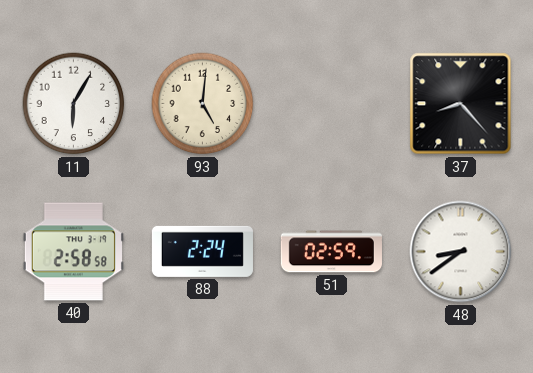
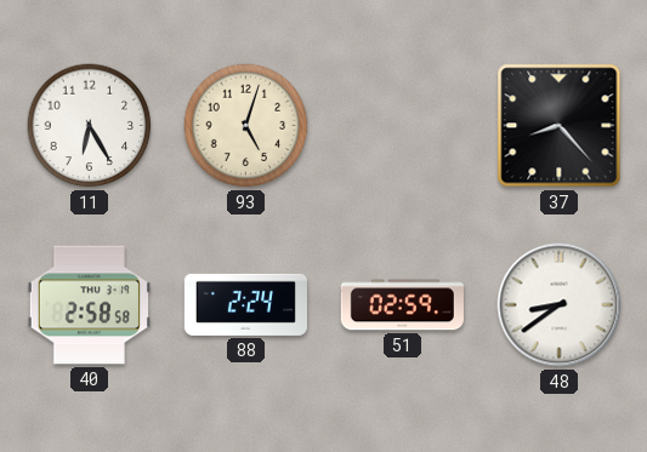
11: 6:05 -> 6:25 (90, 126)
93: 5:01 -> 5:03 (246, 126)
